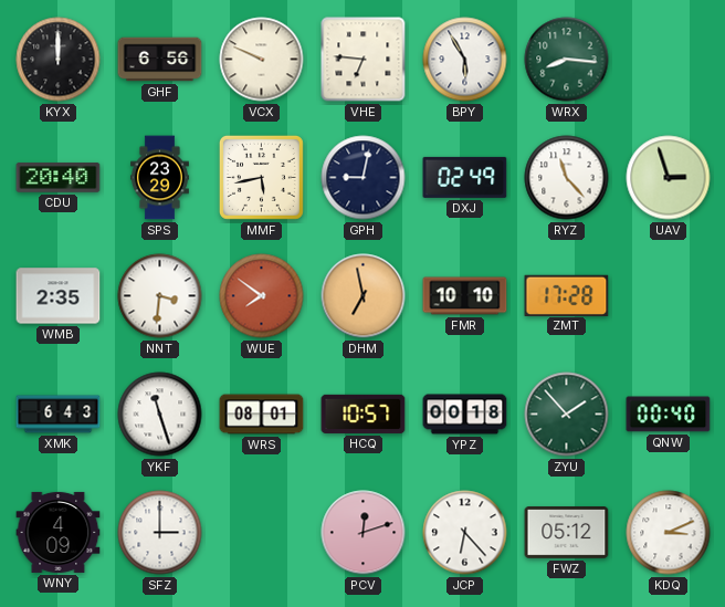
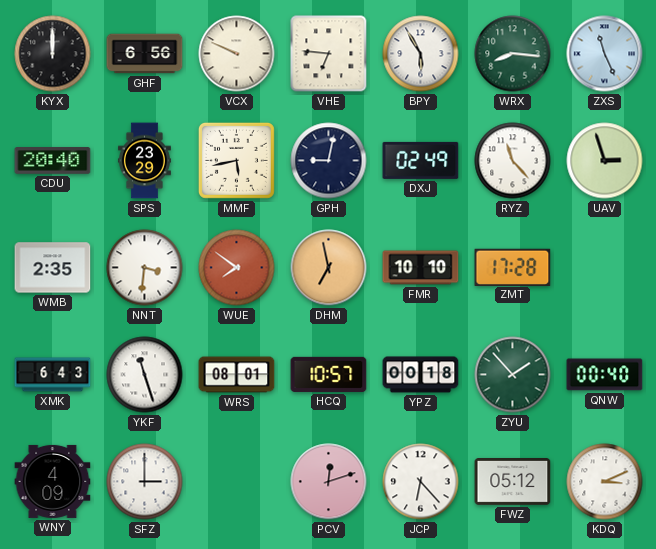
ZXS: none -> 11:26 (605, 54)
